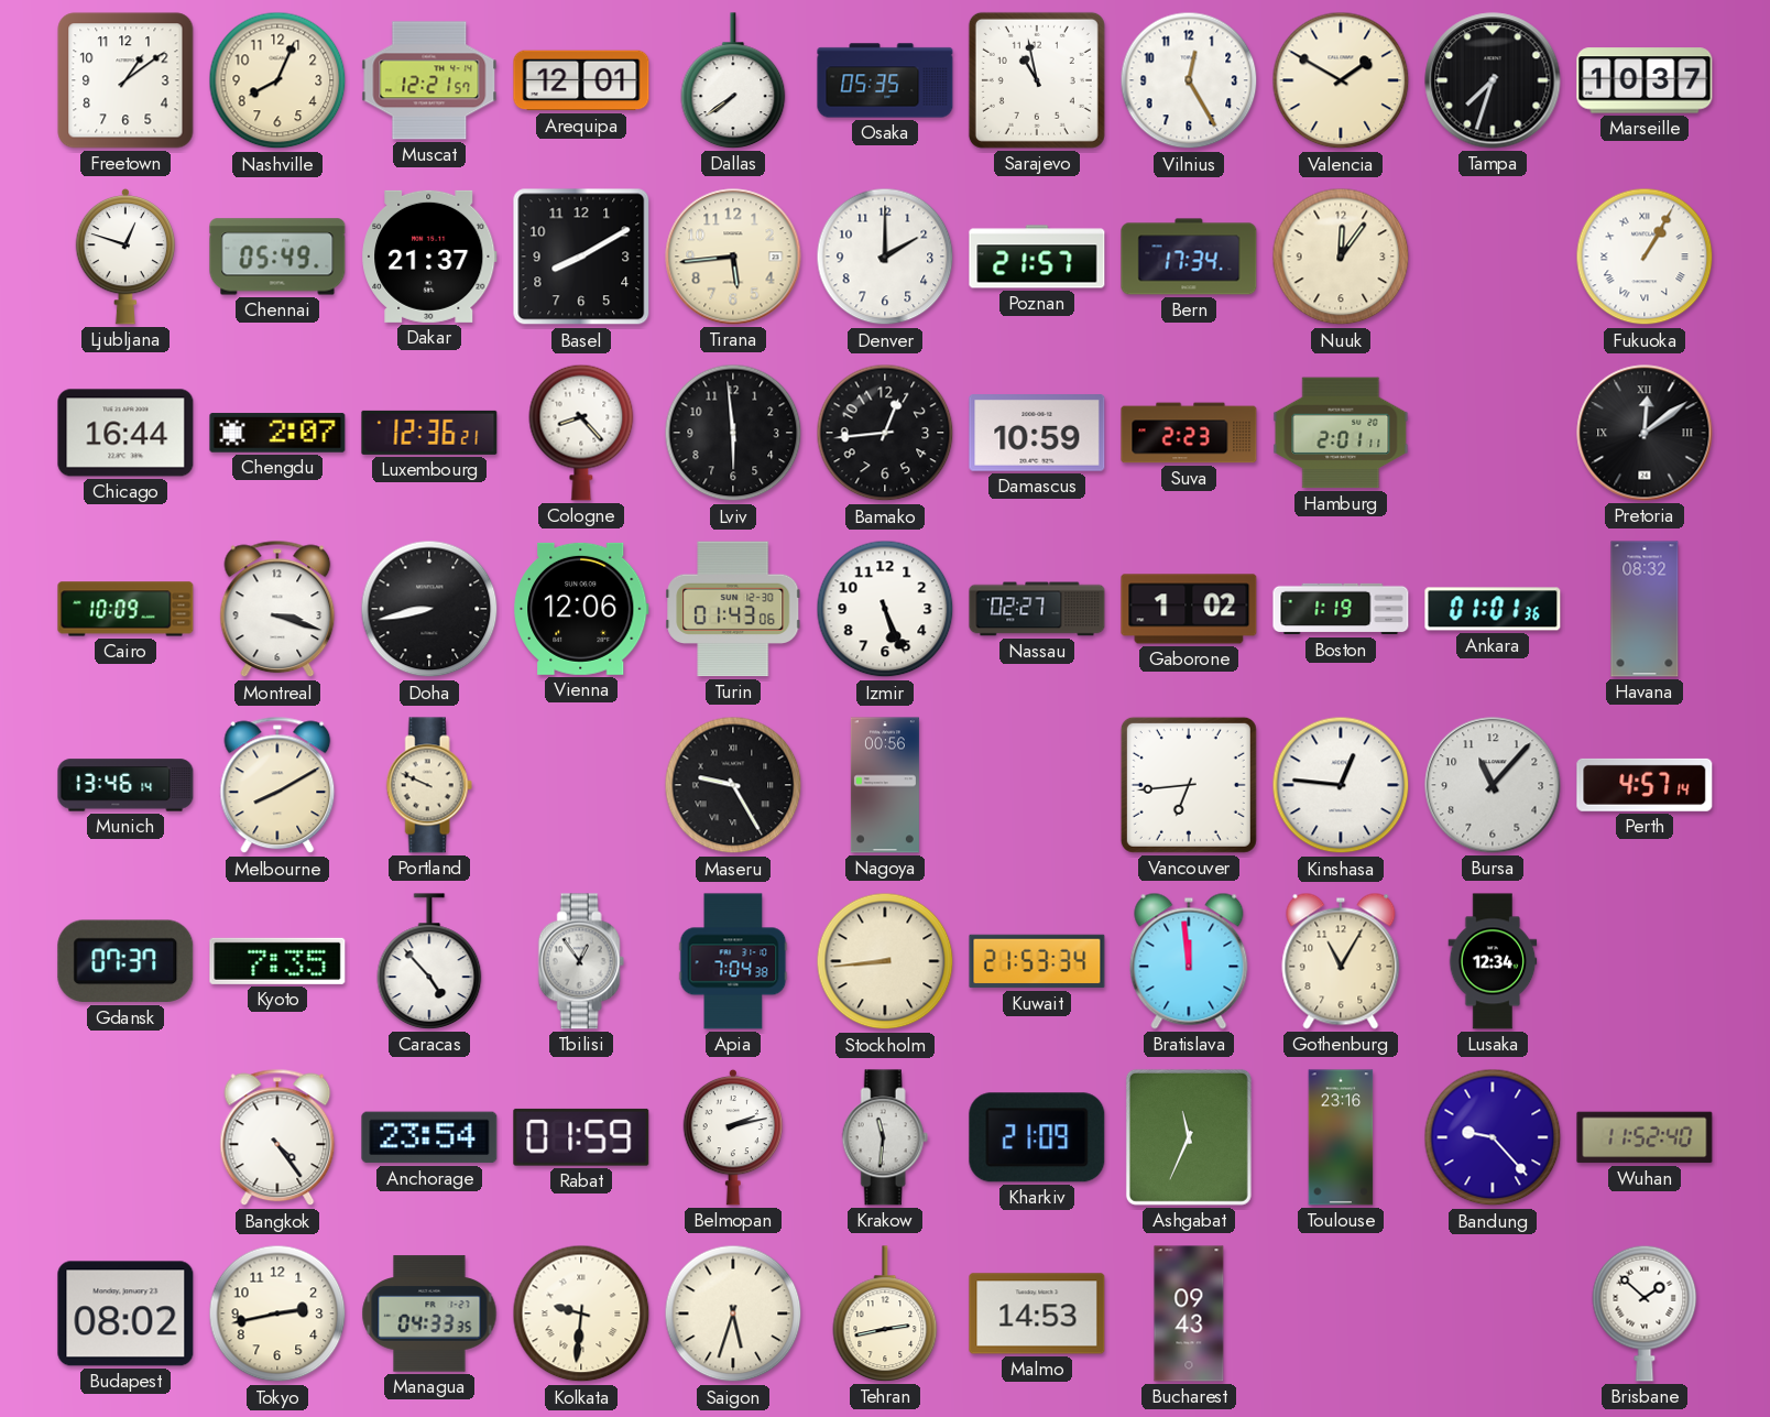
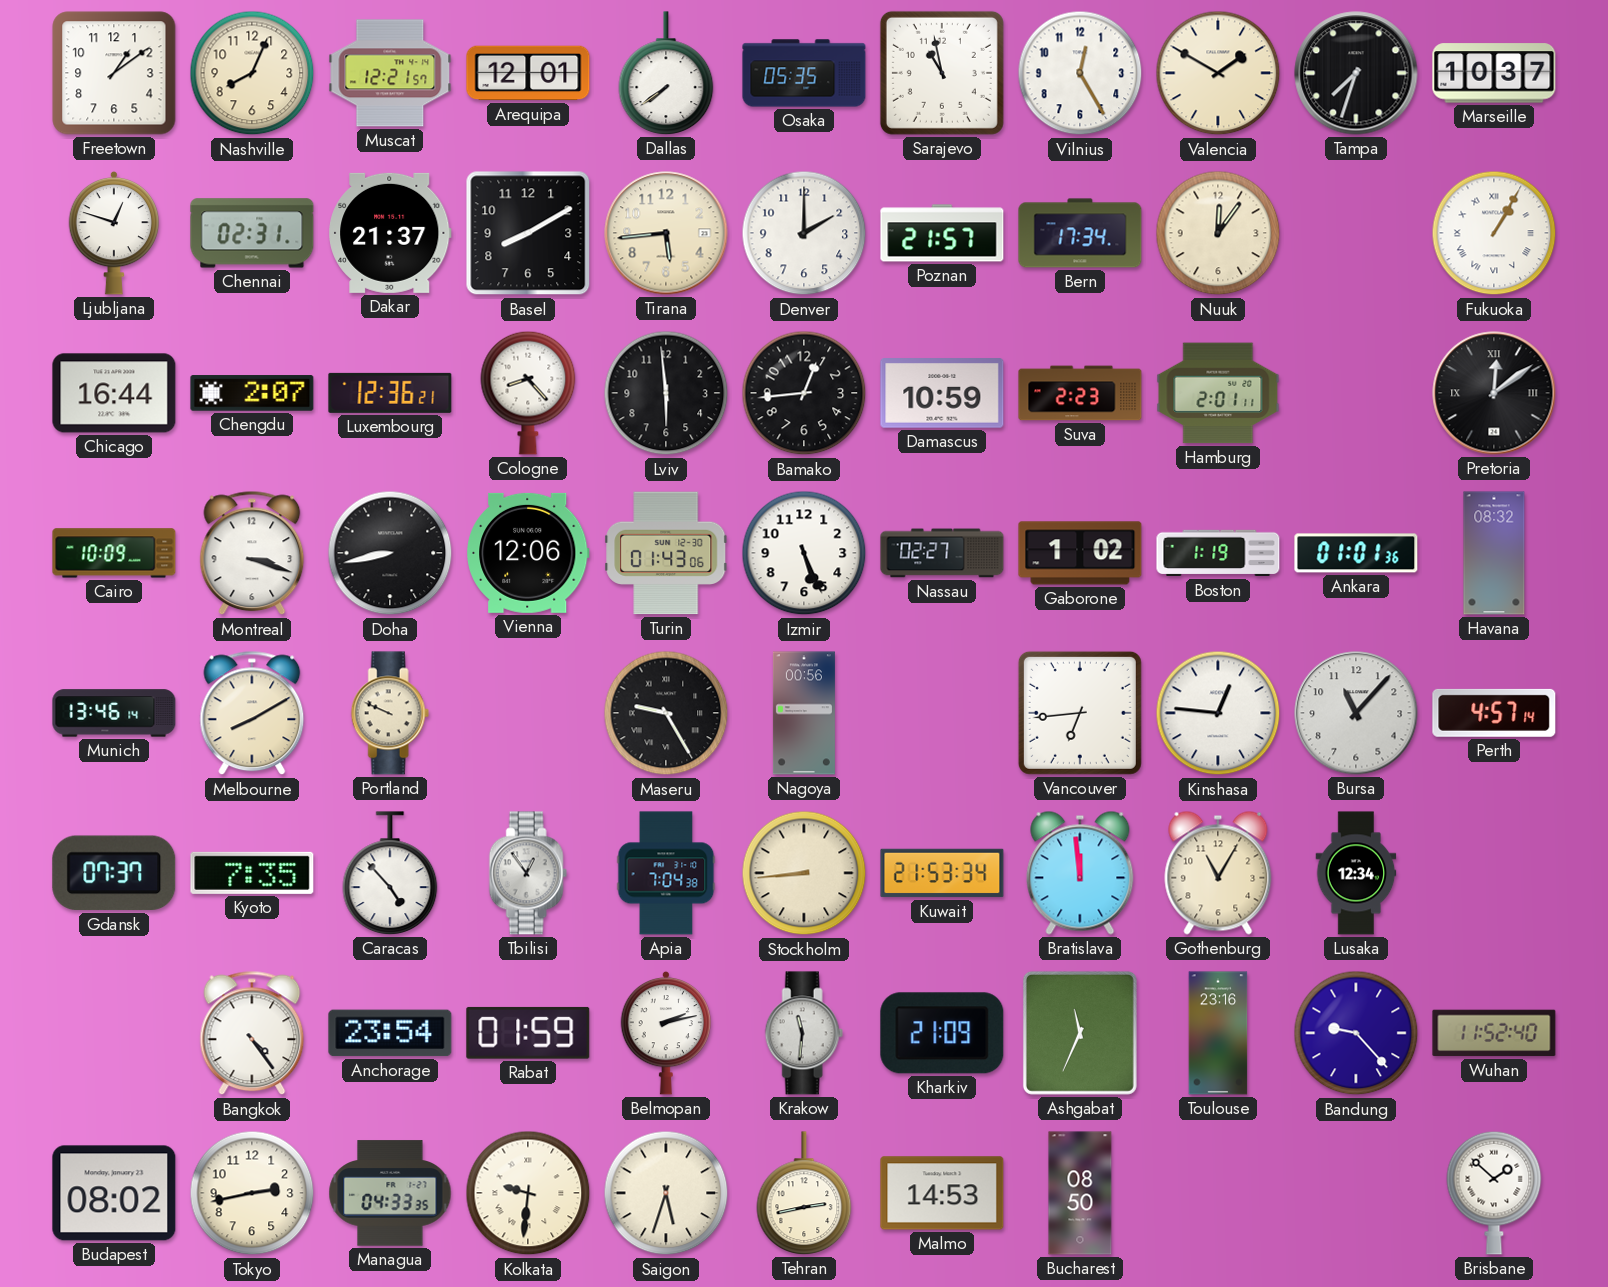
Chennai: 05:49 -> 02:31 (252, 233)
Bucharest: 09:43 -> 08:50 (1080, 1193)
